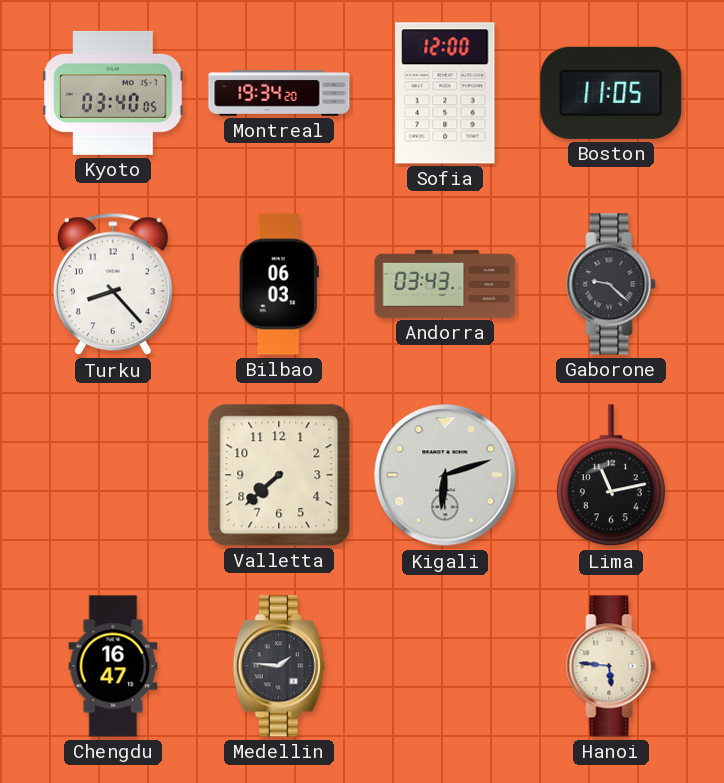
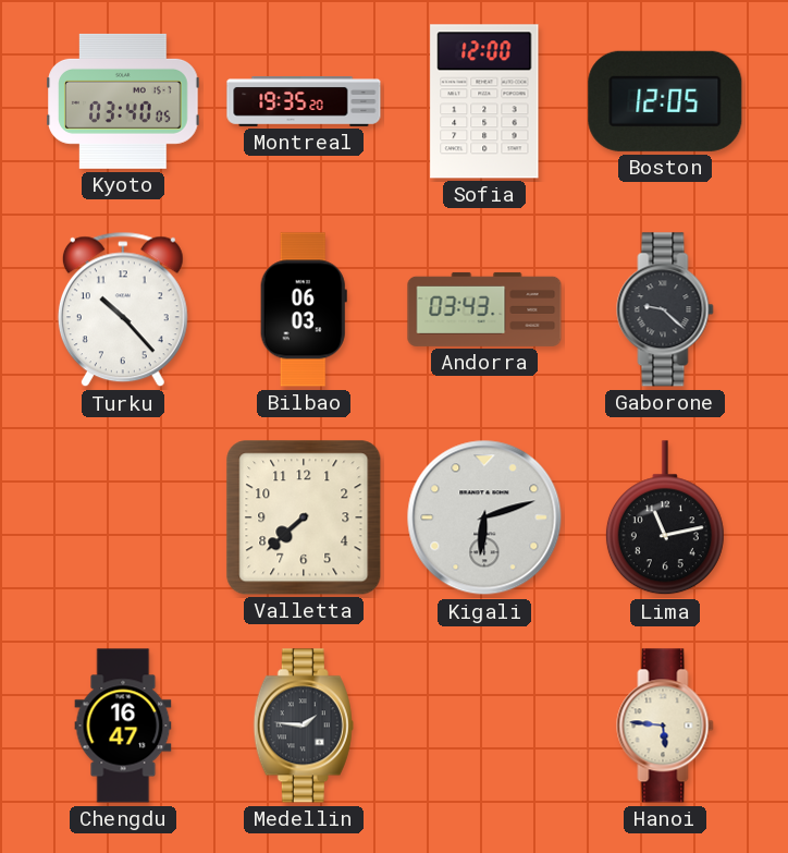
Montreal: 19:34 -> 19:35 (304, 102)
Boston: 11:05 -> 12:05 (665, 101)
Turku: 8:23 -> 10:23 (123, 309)
